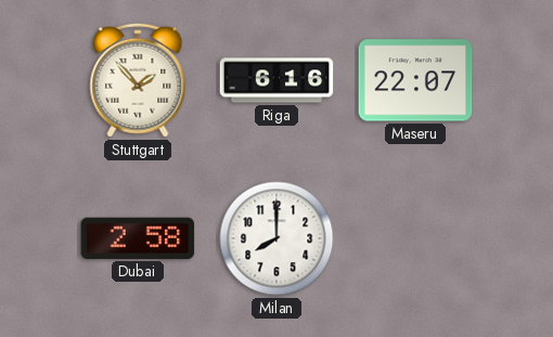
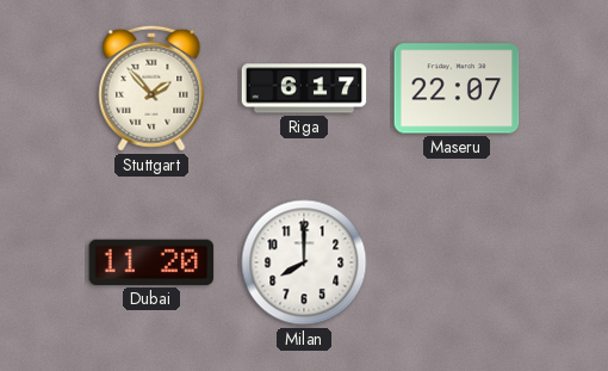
Riga: 6:16 -> 6:17 (304, 88)
Dubai: 2:58 -> 11:20 (151, 262)
